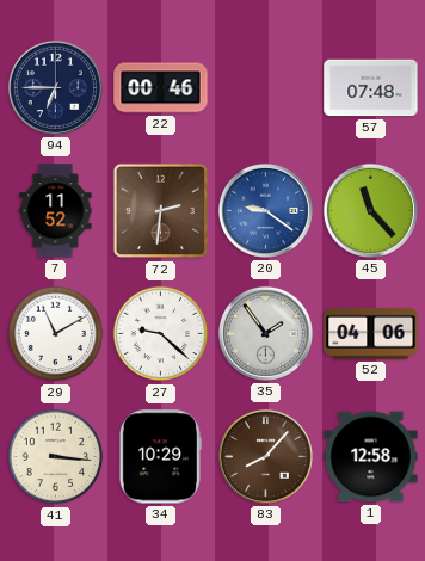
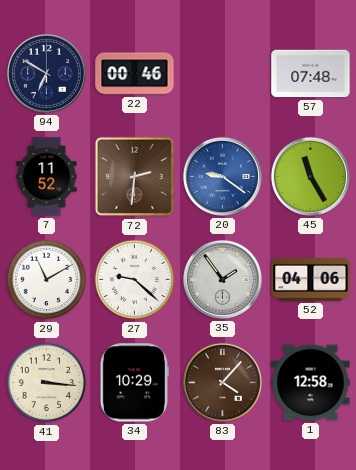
94: 6:45 -> 6:50 (46, 73)
45: 11:23 -> 11:25 (310, 176)
83: 8:07 -> 4:07 (222, 382)
